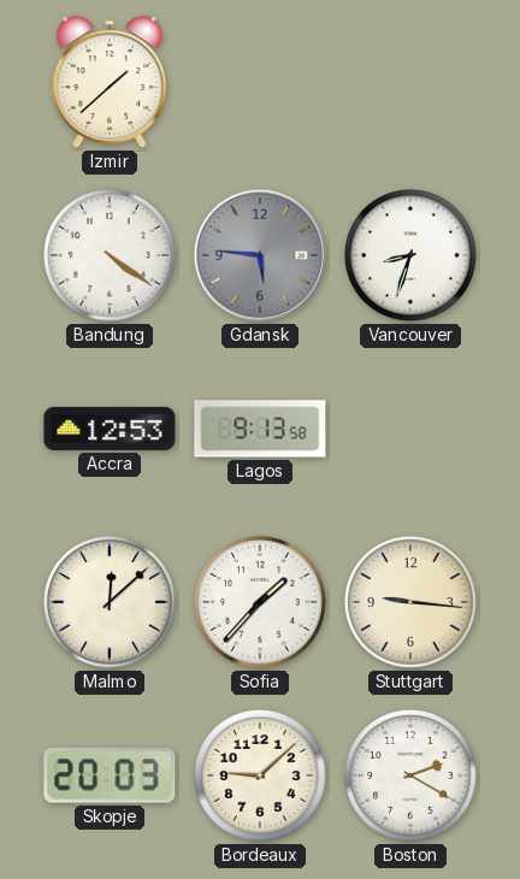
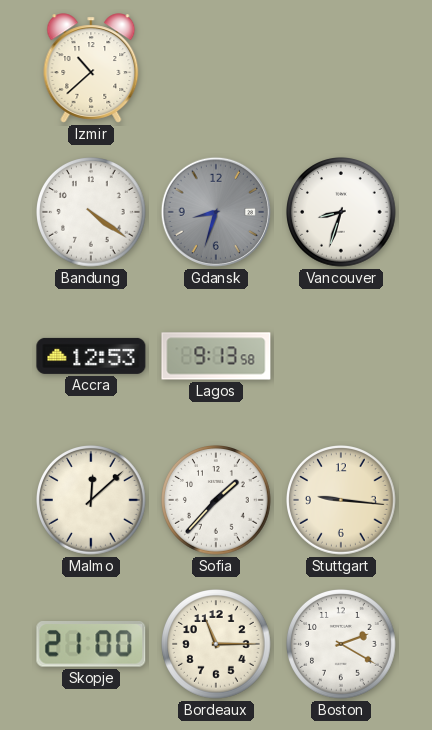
Izmir: 1:38 -> 10:38 (91, 68)
Gdansk: 5:46 -> 8:33 (216, 212)
Skopje: 20:03 -> 21:00 (91, 645)
Bordeaux: 9:08 -> 11:15 (217, 645)
